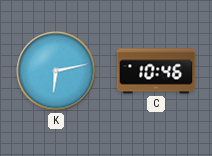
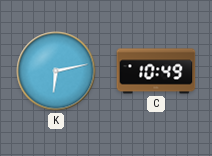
C: 10:46 -> 10:49 (156, 71)
